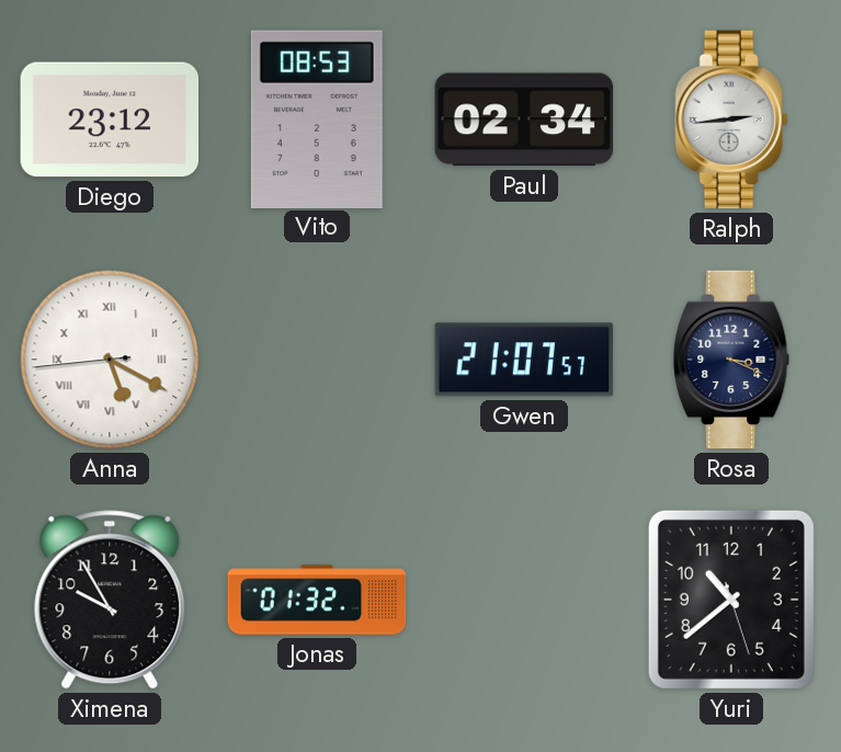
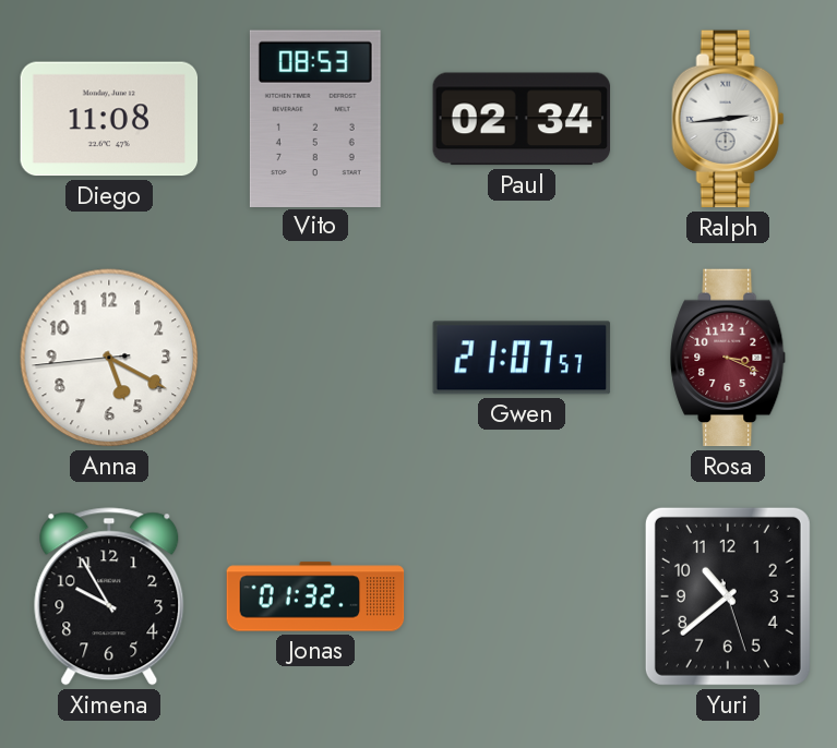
Diego: 23:12 -> 11:08 (109, 119)
Anna numerals: Roman -> Arabic (109, 358)
Rosa dial: navy -> burgundy (729, 358)
